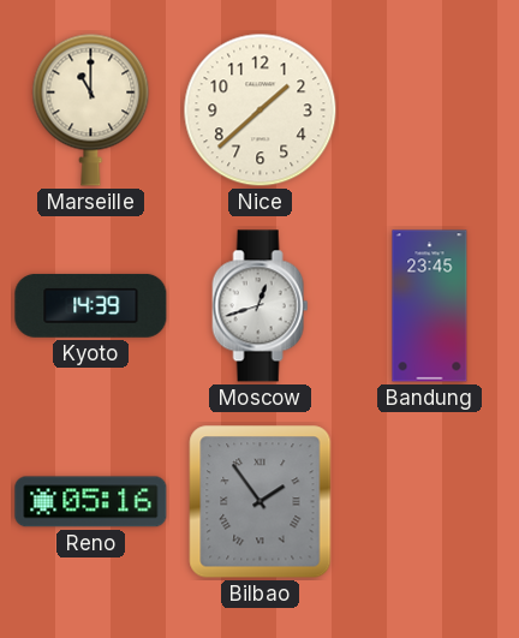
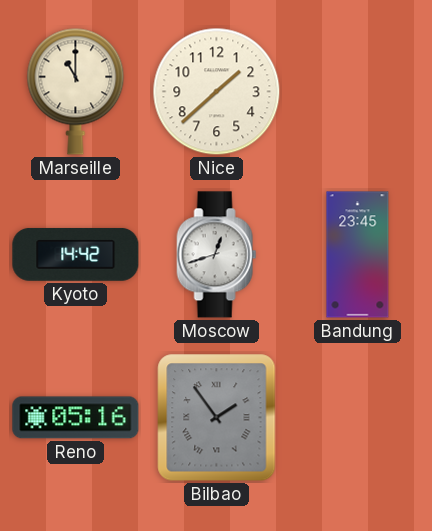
Kyoto: 14:39 -> 14:42 (76, 254)
